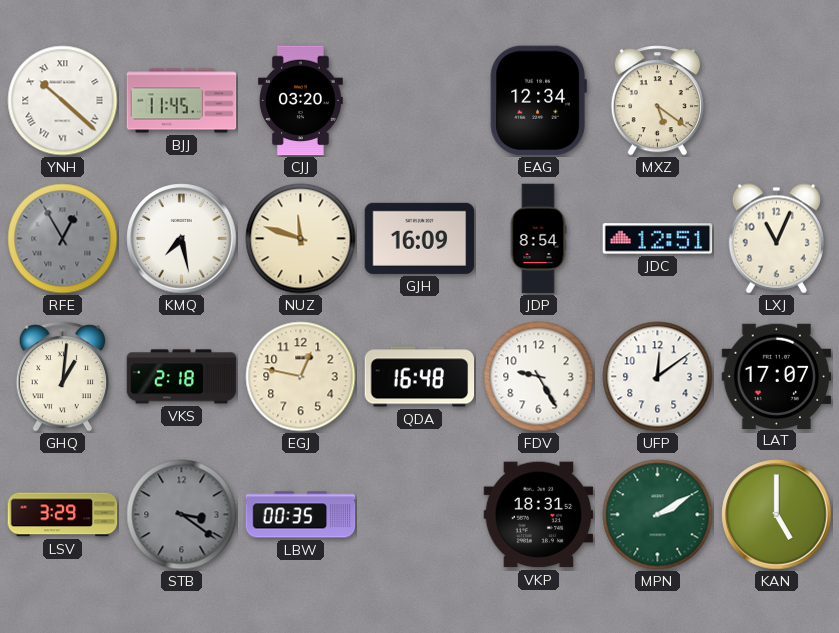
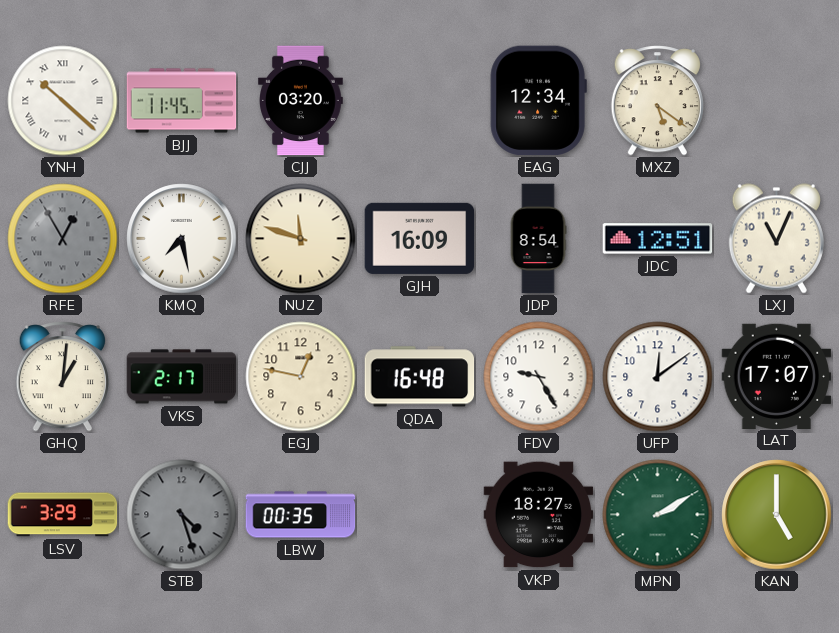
VKS: 2:18 -> 2:17 (182, 377)
STB: 3:21 -> 4:27 (182, 515)
VKP: 18:31 -> 18:27 (539, 515)
